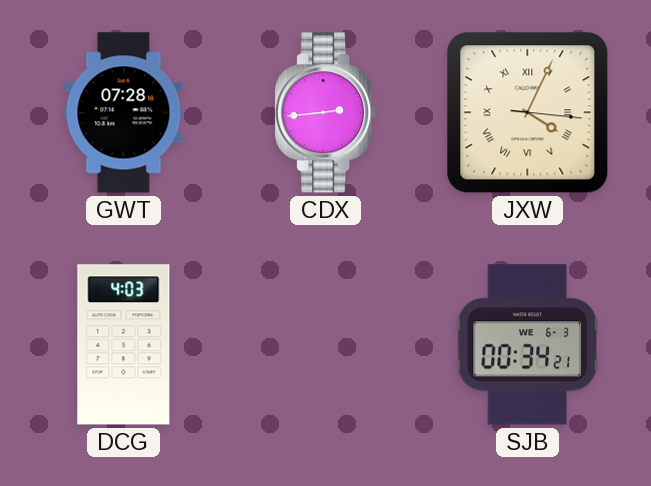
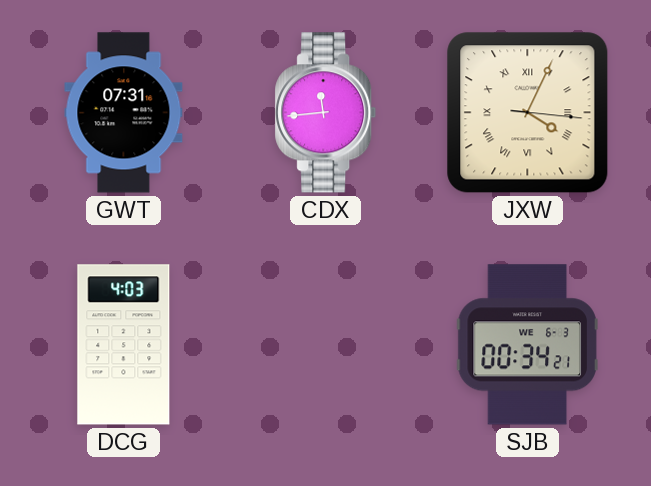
GWT: 07:28 -> 07:31 (124, 113)
CDX: 2:44 -> 11:44 (326, 113)
